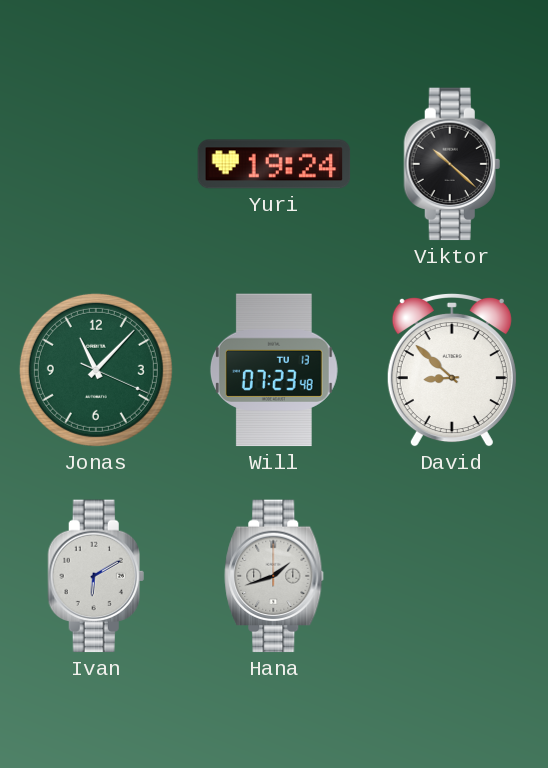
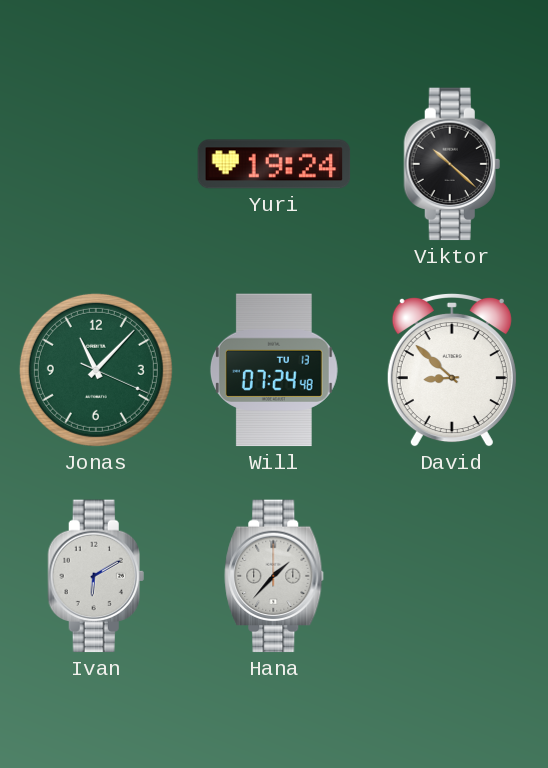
Will: 07:23 -> 07:24 (274, 370)
Hana: 1:42 -> 1:37 (274, 576)
